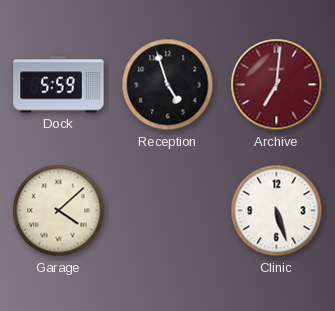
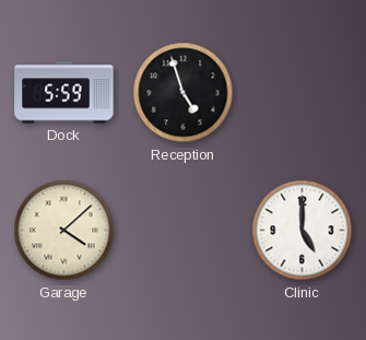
Archive: 7:01 -> none (277, 85)
Clinic: 5:27 -> 5:00 (303, 231)
